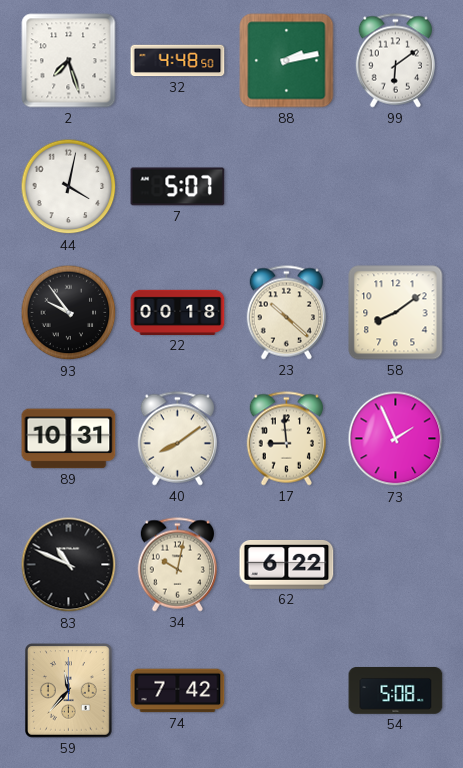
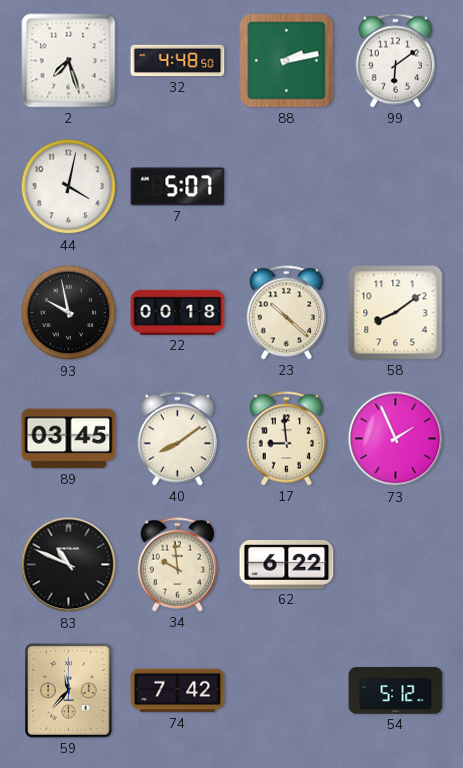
93: 9:54 -> 9:58 (69, 313)
89: 10:31 -> 03:45 (69, 439)
34: 10:02 -> 9:59 (177, 565)
54: 5:08 -> 5:12 (396, 691)
